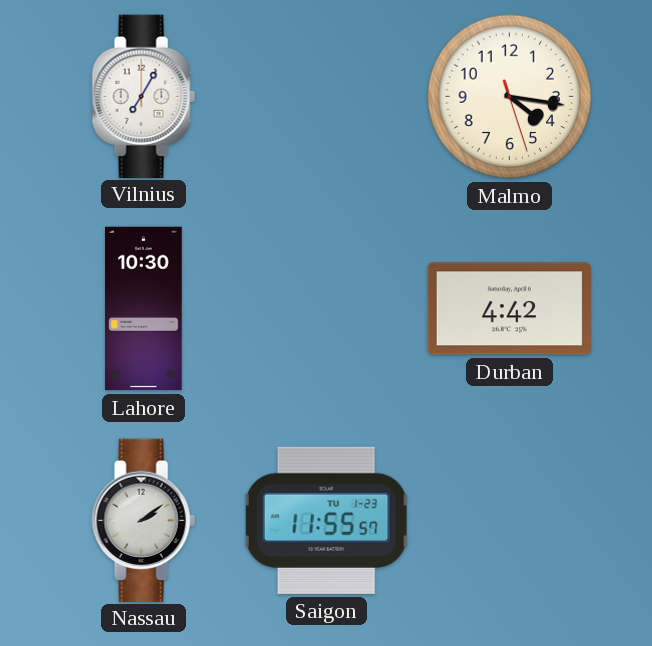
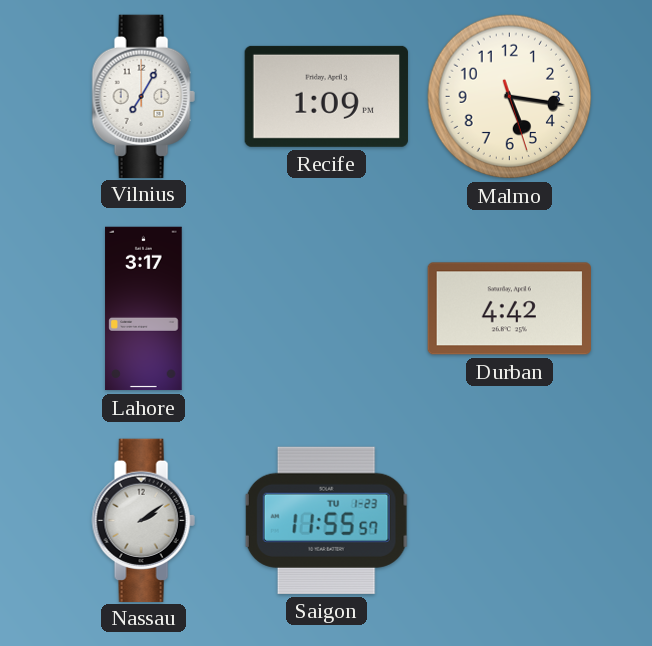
Recife: none -> 1:09 (326, 96)
Malmo: 4:16 -> 5:16 (510, 97)
Lahore: 10:30 -> 3:17 (144, 309)
